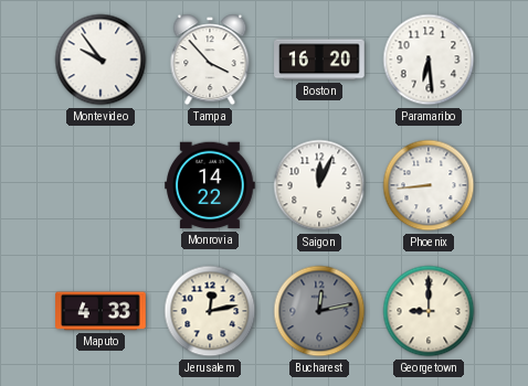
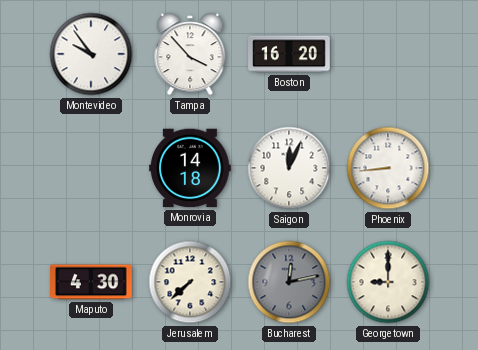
Paramaribo: 6:29 -> none (429, 60)
Monrovia: 14:22 -> 14:18 (190, 168)
Maputo: 4:33 -> 4:30 (91, 282)
Jerusalem: 12:13 -> 7:38 (190, 282)
